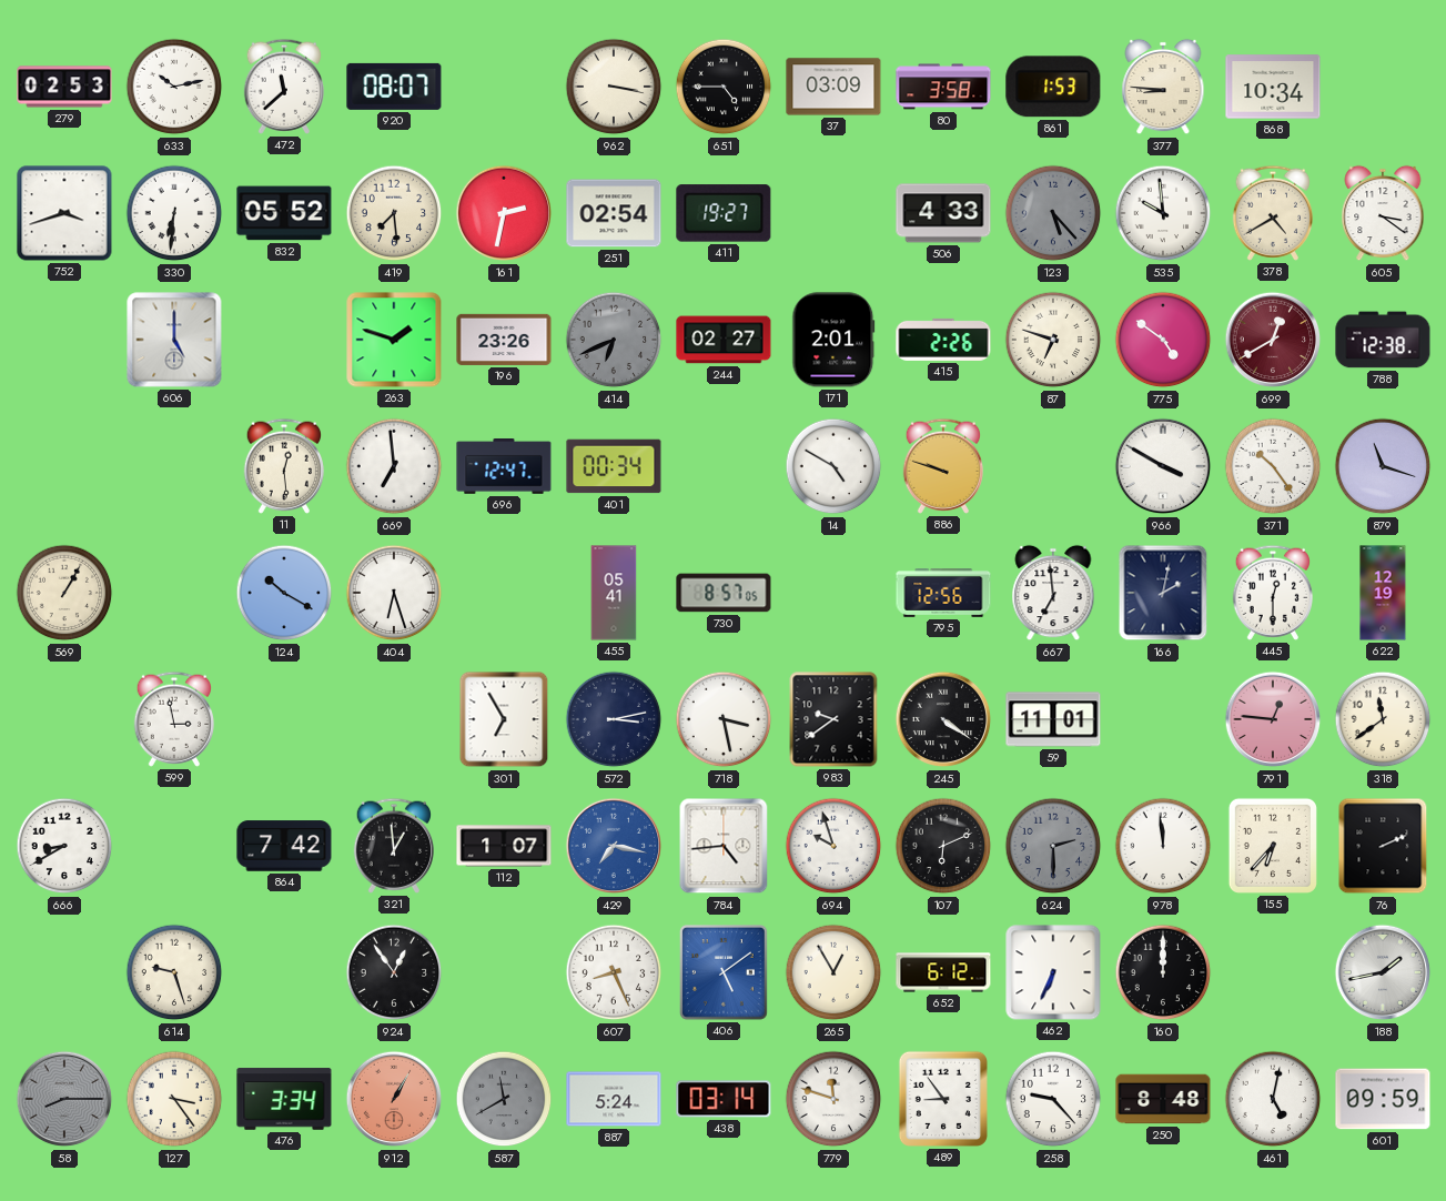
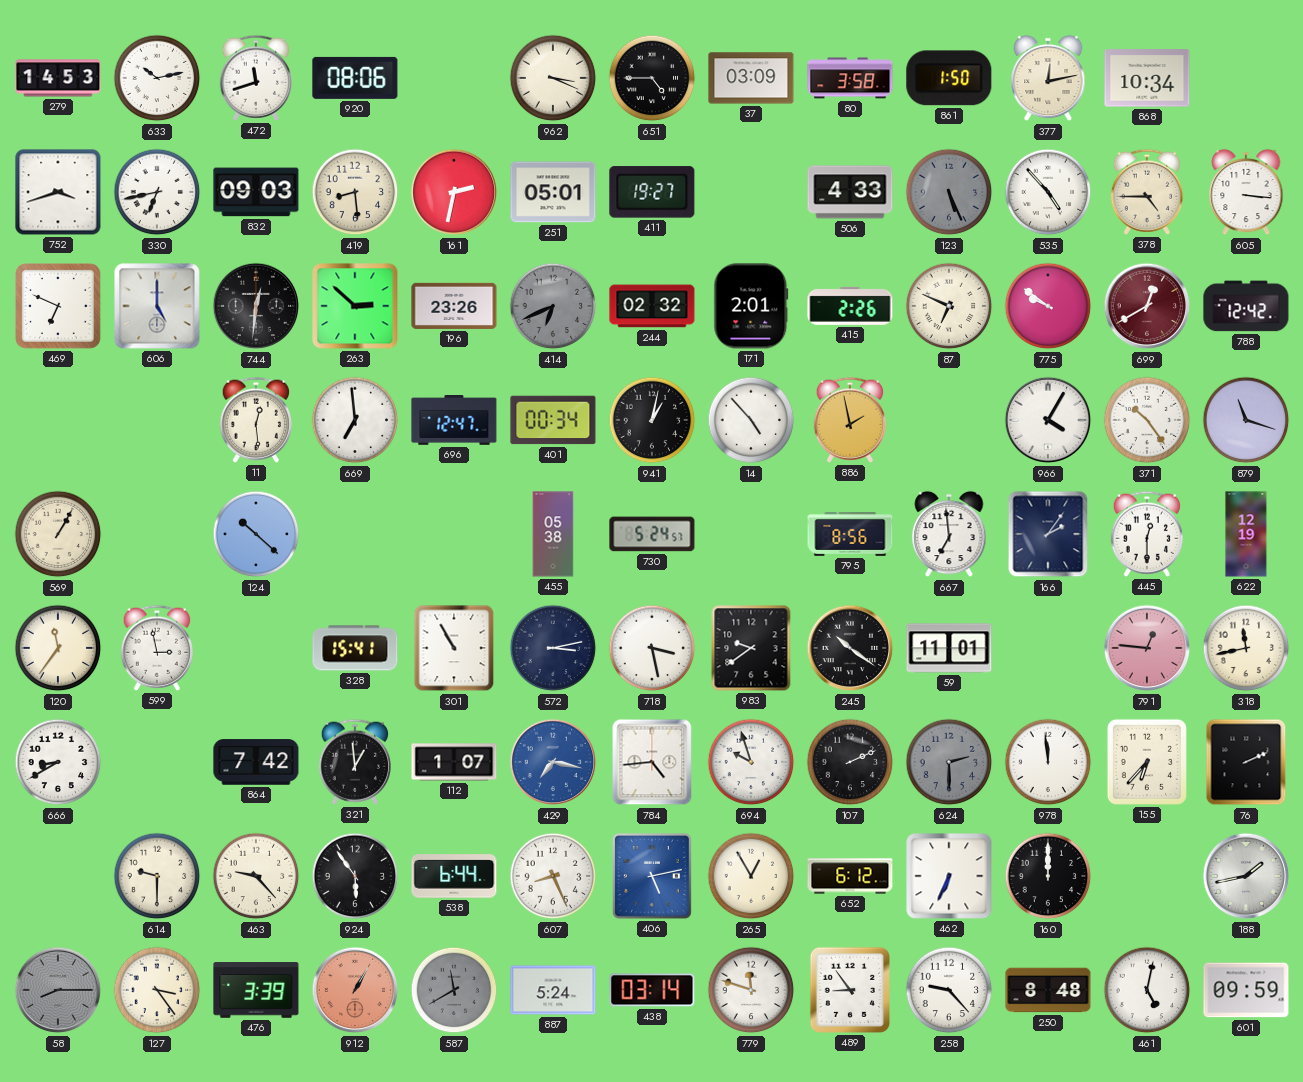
279: 02:53 -> 14:53 (58, 78)
472: 11:38 -> 11:42 (255, 78)
920: 08:07 -> 08:06 (355, 78)
962: 3:17 -> 3:19 (553, 78)
861: 1:53 -> 1:50 (949, 78)
377: 8:46 -> 12:13 (1048, 78)
330: 6:31 -> 6:43 (157, 192)
832: 05:52 -> 09:03 (256, 192)
419: 7:29 -> 8:29 (355, 192)
251: 02:54 -> 05:01 (553, 192)
123: 5:23 -> 5:26 (949, 192)
535: 9:59 -> 4:53 (1048, 192)
378: 4:40 -> 4:45 (1146, 192)
605: 3:21 -> 3:16 (1246, 192)
469: none -> 6:49 (58, 306)
744: none -> 12:31 (256, 306)
263: 1:48 -> 2:52 (355, 306)
244: 02:27 -> 02:32 (652, 306)
87: 6:48 -> 6:49 (949, 306)
775: 4:51 -> 9:51 (1048, 306)
788: 12:38 -> 12:42 (1246, 306)
941: none -> 1:02 (652, 420)
14: 4:50 -> 4:53 (751, 420)
886: 9:48 -> 1:58 (849, 420)
966: 3:50 -> 4:05 (1048, 420)
124: 10:20 -> 10:22 (256, 534)
404: 6:27 -> none (394, 593)
455: 05:41 -> 05:38 (553, 534)
730: 8:57 -> 5:24 (652, 534)
795: 12:56 -> 8:56 (850, 535)
166: 2:02 -> 2:06 (1048, 534)
120: none -> 11:36 (58, 648)
328: none -> 15:41 (355, 648)
301: 6:55 -> 10:55 (454, 648)
245: 4:21 -> 10:21 (850, 648)
318: 11:39 -> 11:43 (1246, 648)
107: 6:11 -> 2:11 (850, 762)
614: 9:27 -> 9:30 (157, 876)
463: none -> 9:23 (256, 876)
924: 12:54 -> 5:54 (355, 876)
538: none -> 6:44 (454, 876)
406: 5:09 -> 5:13 (652, 876)
476: 3:34 -> 3:39 (256, 990)
